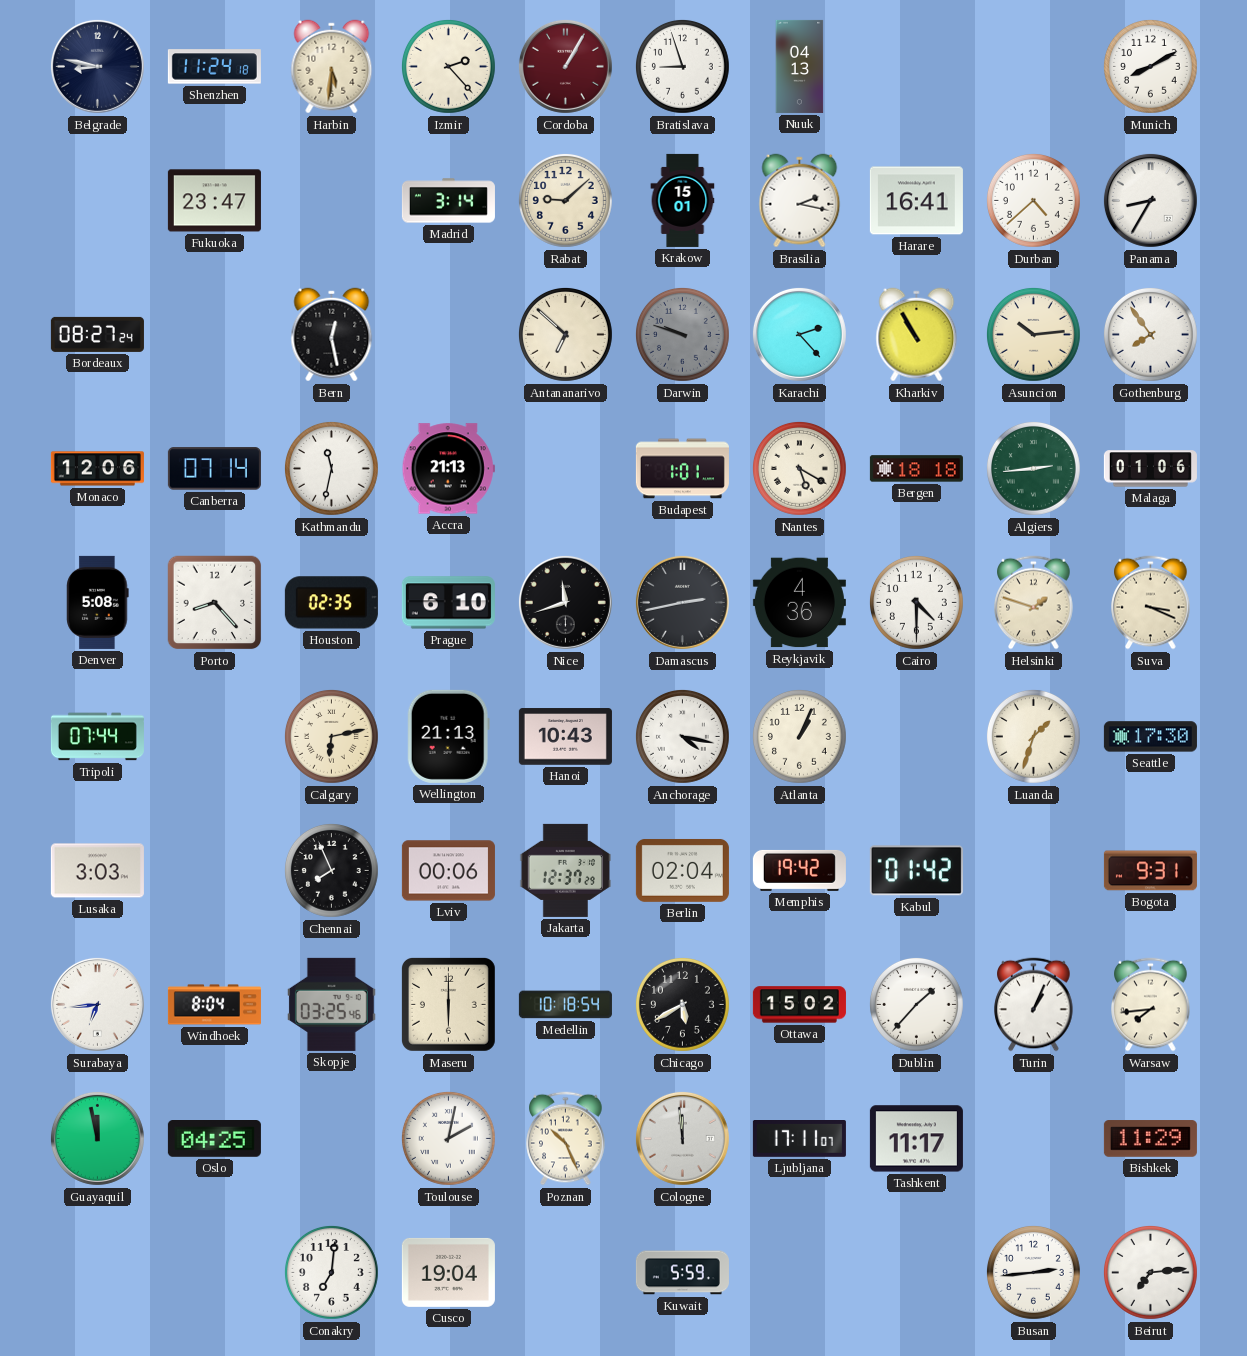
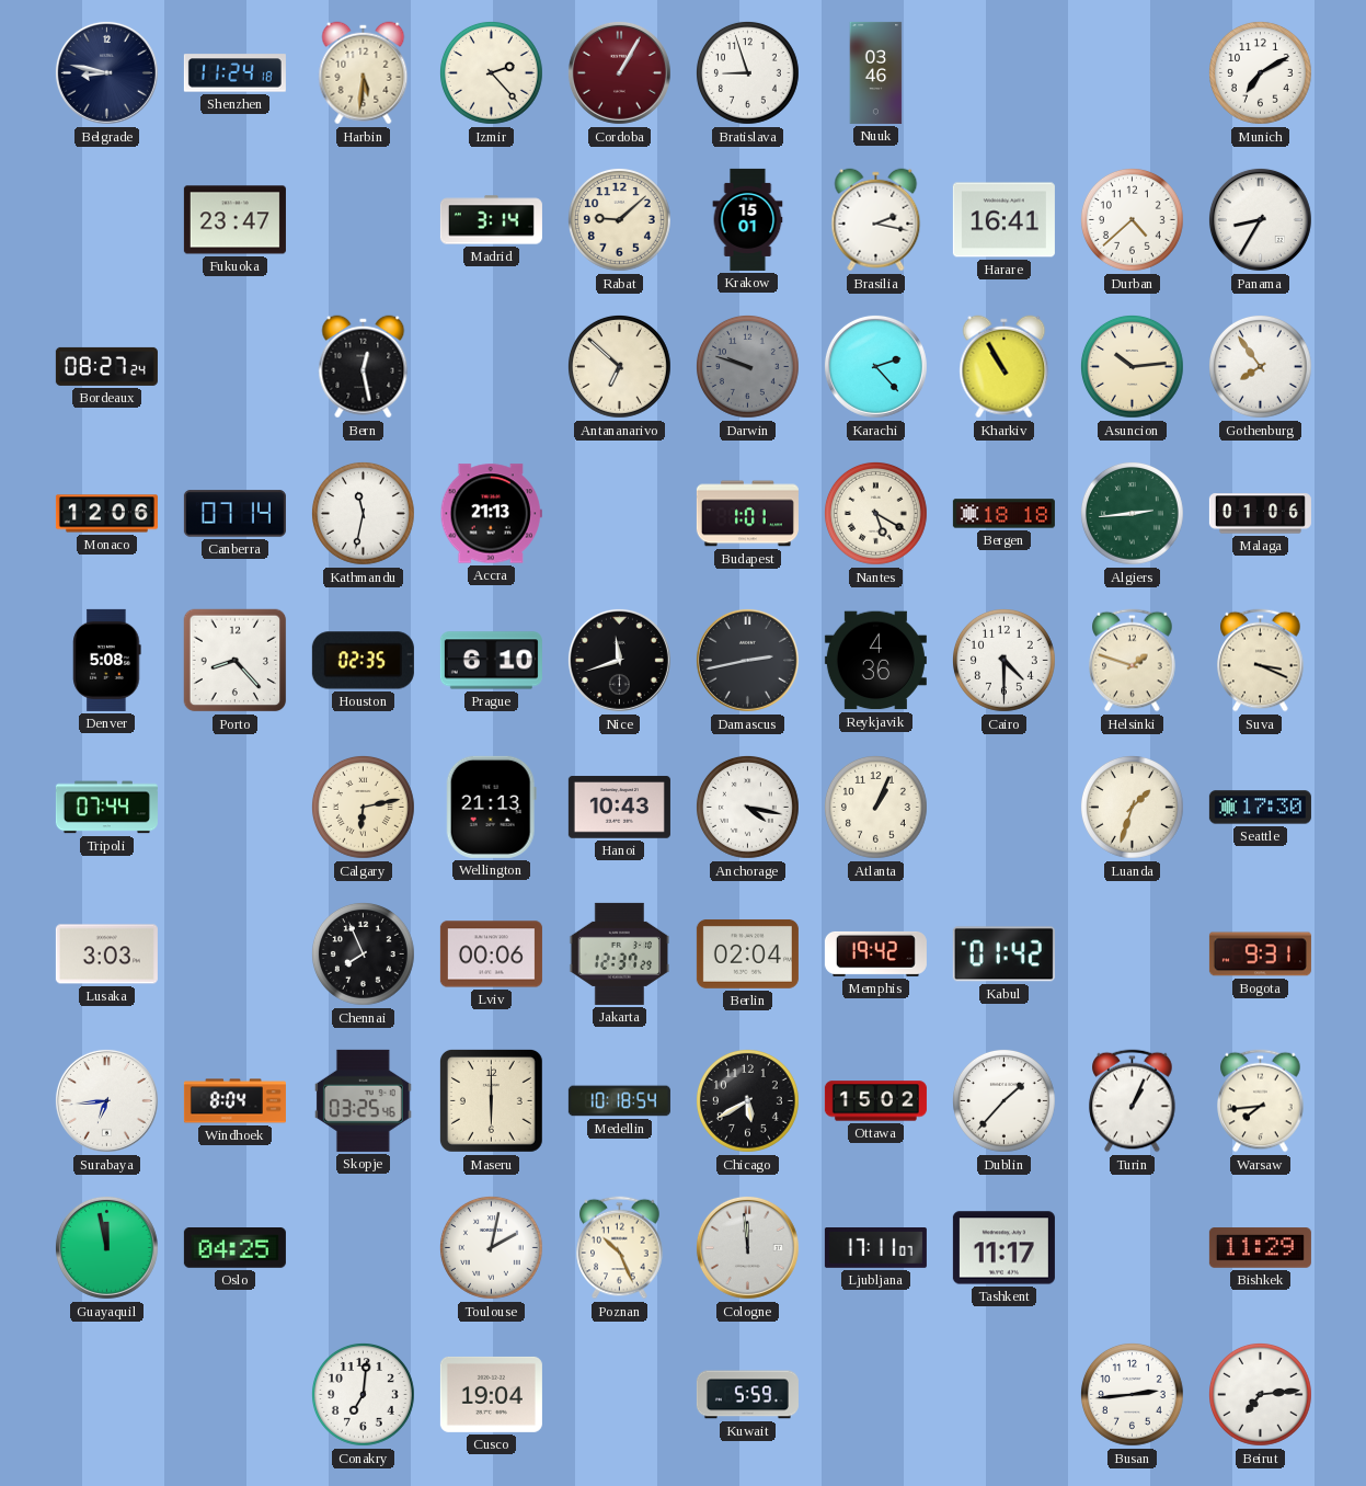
Nuuk: 04:13 -> 03:46 (876, 72)
Munich: 8:10 -> 7:10 (1261, 73)
